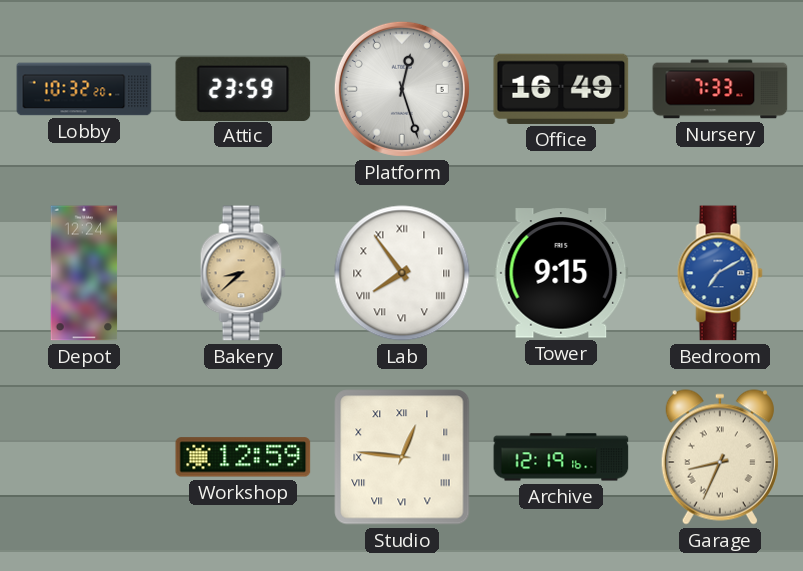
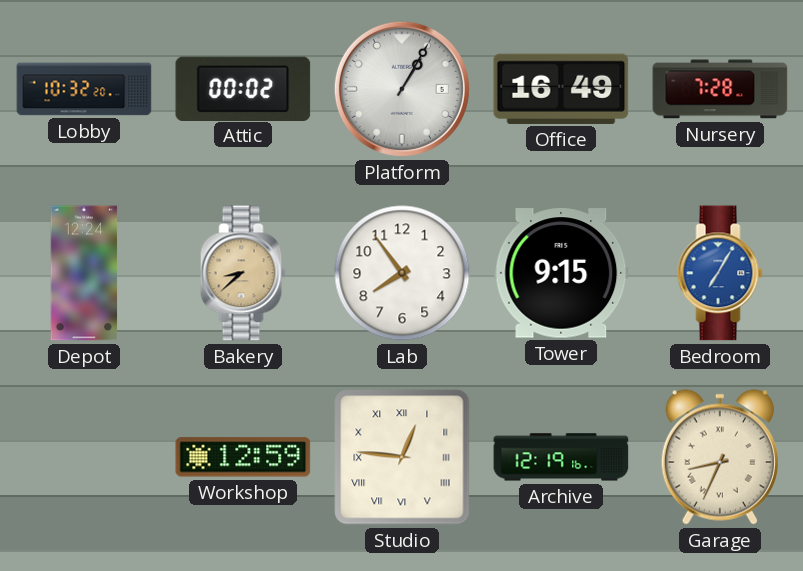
Attic: 23:59 -> 00:02 (243, 88)
Platform: 12:27 -> 1:05 (402, 89)
Nursery: 7:33 -> 7:28 (720, 89)
Lab numerals: Roman -> Arabic (402, 273)
Bedroom: 7:10 -> 7:05 (720, 273)
